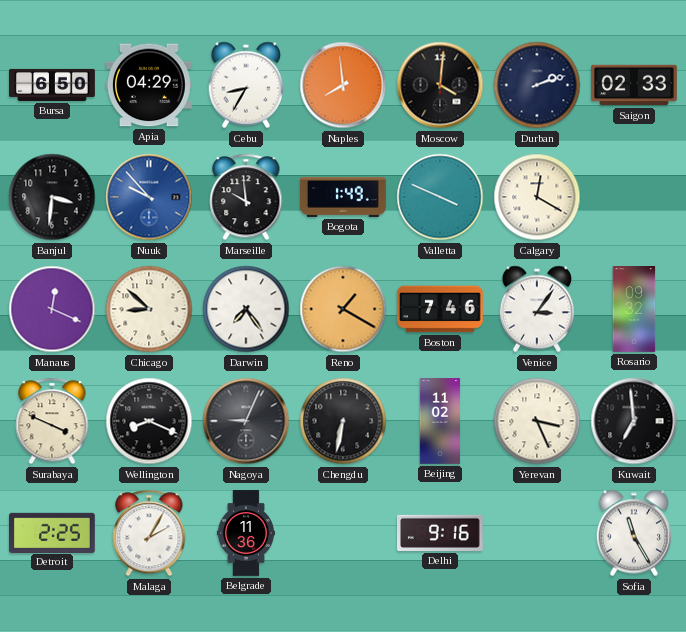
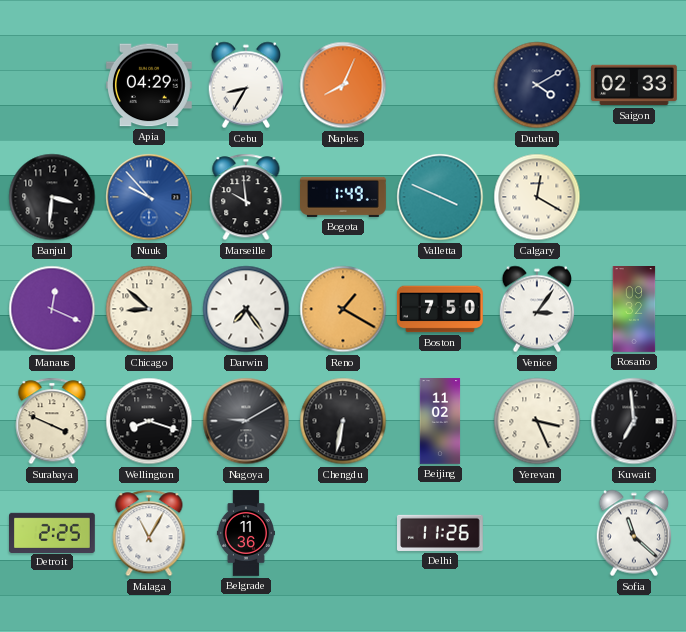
Bursa: 6:50 -> none (53, 85)
Naples: 7:59 -> 8:04 (343, 85)
Moscow: 4:01 -> none (440, 85)
Durban: 2:12 -> 4:10 (537, 85)
Boston: 7:46 -> 7:50 (440, 309)
Wellington: 8:19 -> 8:18 (149, 421)
Nagoya: 9:04 -> 9:10 (246, 421)
Malaga: 2:05 -> 11:05 (149, 533)
Delhi: 9:16 -> 11:26 (441, 533)
Sofia: 11:25 -> 11:22 (634, 533)
